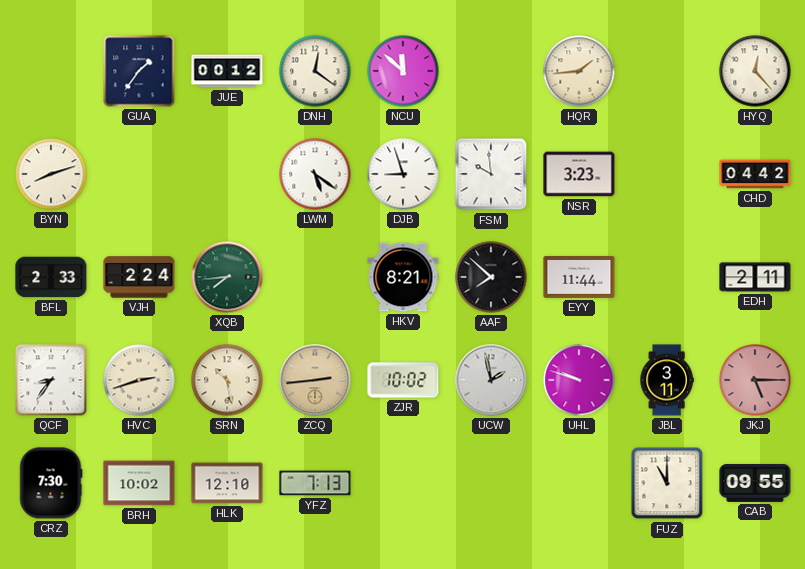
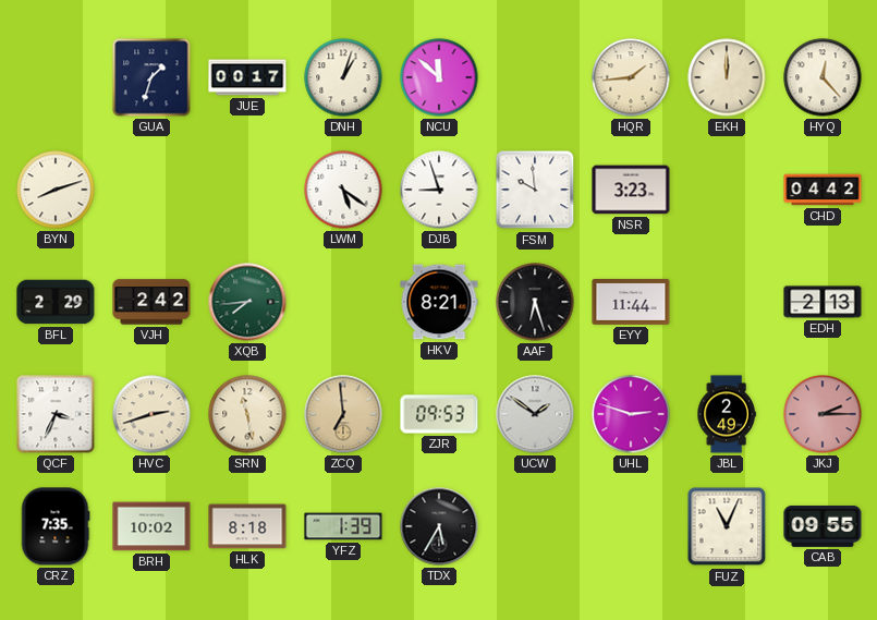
GUA: 1:36 -> 1:33 (151, 77)
JUE: 00:12 -> 00:17 (247, 77)
DNH: 12:21 -> 1:03 (343, 77)
EKH: none -> 12:00 (727, 77)
BFL: 2:33 -> 2:29 (56, 302)
VJH: 2:24 -> 2:42 (151, 302)
AAF: 7:52 -> 6:27 (535, 302)
EDH: 2:11 -> 2:13 (823, 302)
QCF: 8:36 -> 3:34 (56, 414)
SRN: 10:28 -> 11:28 (247, 414)
ZCQ: 2:44 -> 6:59 (343, 414)
ZJR: 10:02 -> 09:53 (439, 414)
UCW: 1:58 -> 1:51 (535, 414)
UHL: 9:48 -> 2:48 (631, 414)
JBL: 3:11 -> 2:49 (727, 414)
JKJ: 5:15 -> 2:15 (823, 414)
CRZ: 7:30 -> 7:35 (56, 526)
HLK: 12:10 -> 8:18 (247, 526)
YFZ: 7:13 -> 1:39 (343, 526)
TDX: none -> 5:35 (439, 526)
FUZ: 11:00 -> 11:04 (727, 526)
